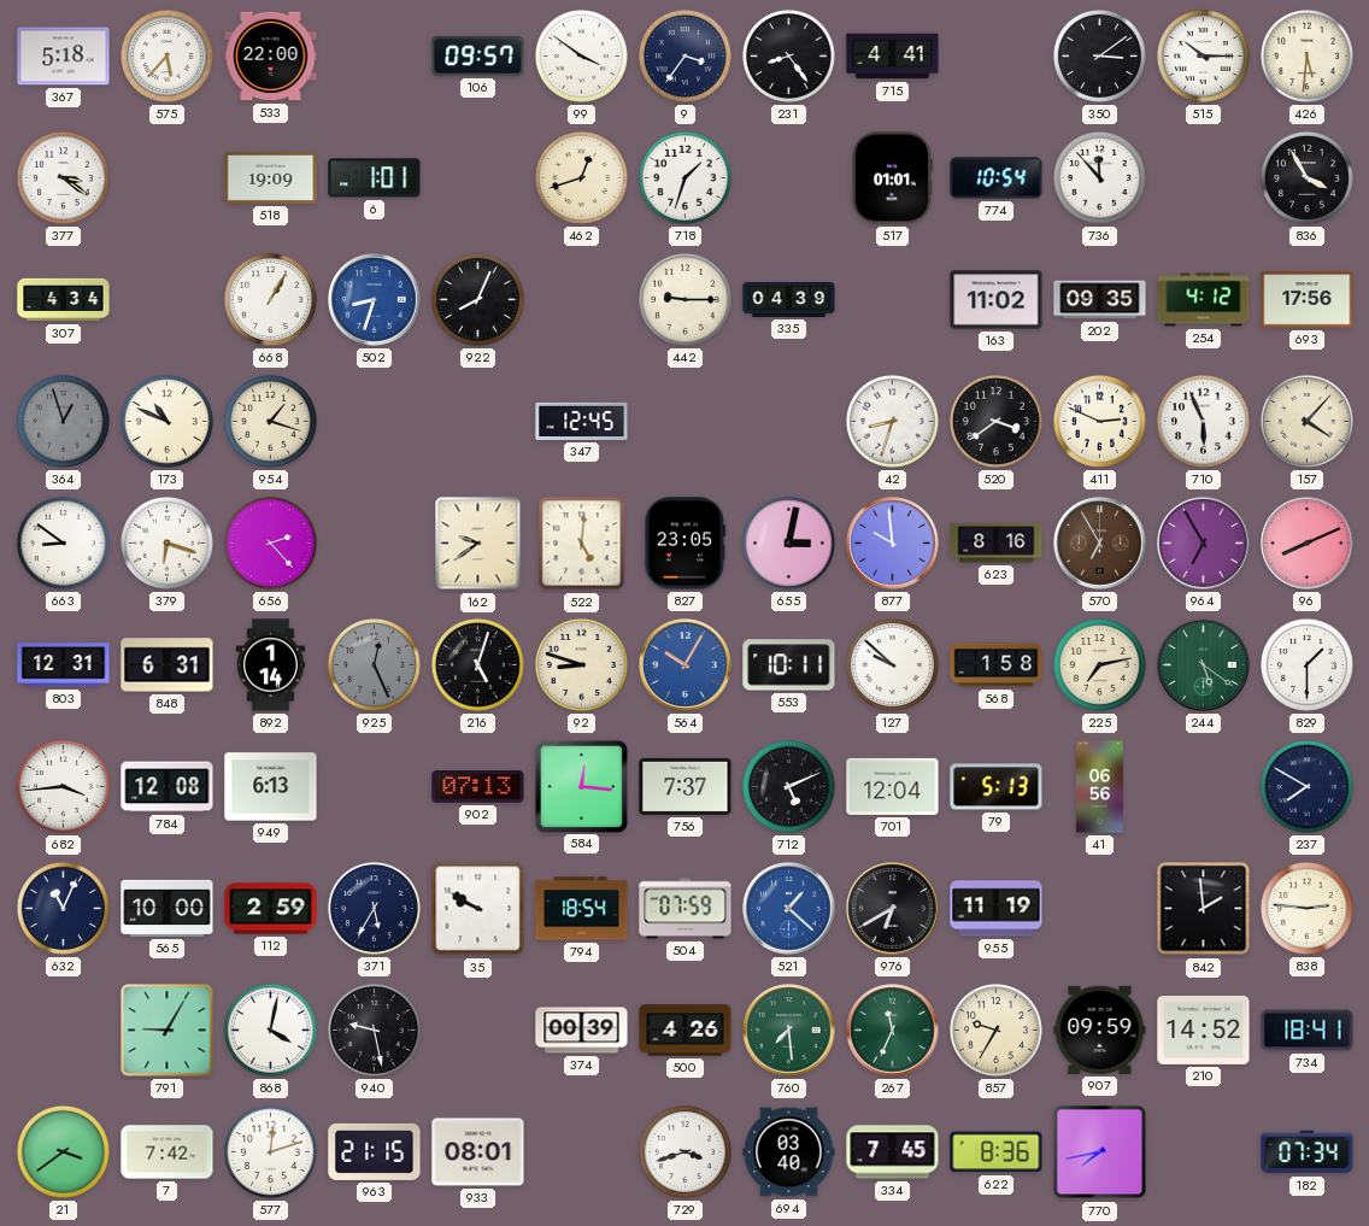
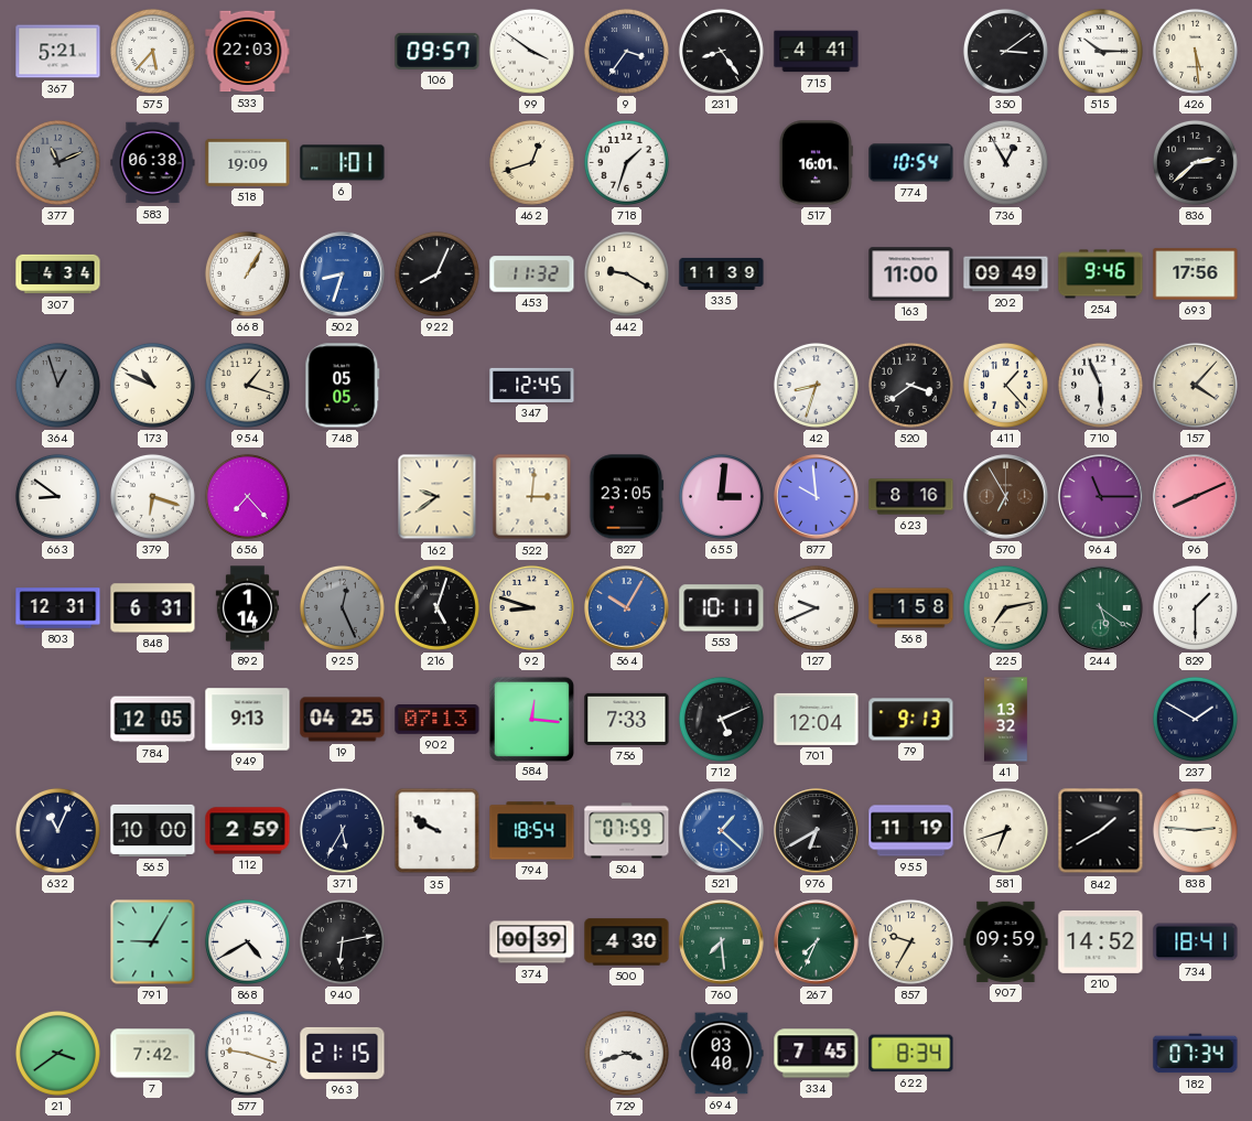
367: 5:18 -> 5:21 (58, 52)
533: 22:00 -> 22:03 (248, 52)
426: 5:31 -> 5:29 (1195, 51)
377: 3:21 -> 11:11 (57, 162)
377 dial: white -> grey (57, 162)
583: none -> 06:38 (153, 163)
517: 01:01 -> 16:01 (816, 163)
736: 11:53 -> 12:55 (1005, 162)
836: 3:55 -> 2:38 (1195, 162)
453: none -> 11:32 (532, 274)
442: 9:15 -> 9:20 (626, 273)
335: 04:39 -> 11:39 (722, 273)
163: 11:02 -> 11:00 (911, 274)
202: 09:35 -> 09:49 (1006, 274)
254: 4:12 -> 9:46 (1101, 274)
748: none -> 05:05 (343, 386)
411: 2:49 -> 1:23 (1005, 385)
656: 2:23 -> 7:23 (247, 496)
522: 5:01 -> 3:01 (532, 497)
655: 3:02 -> 3:01 (721, 496)
964: 6:55 -> 11:15 (1101, 497)
127: 9:52 -> 9:41 (816, 607)
682: 3:44 -> none (63, 786)
784: 12:08 -> 12:05 (153, 720)
949: 6:13 -> 9:13 (248, 720)
19: none -> 04:25 (343, 720)
756: 7:37 -> 7:33 (627, 719)
79: 5:13 -> 9:13 (911, 720)
41: 06:56 -> 13:32 (1006, 720)
237: 7:50 -> 1:50 (1195, 719)
581: none -> 6:42 (1005, 830)
842: 1:59 -> 1:40 (1101, 831)
868: 4:02 -> 4:40 (247, 941)
940: 9:28 -> 6:13 (342, 941)
500: 4:26 -> 4:30 (627, 942)
267: 11:34 -> 7:34 (817, 942)
577: 12:12 -> 9:18 (247, 1053)
933: 08:01 -> none (478, 1152)
622: 8:36 -> 8:34 (911, 1054)
770: 7:43 -> none (1100, 1152)
